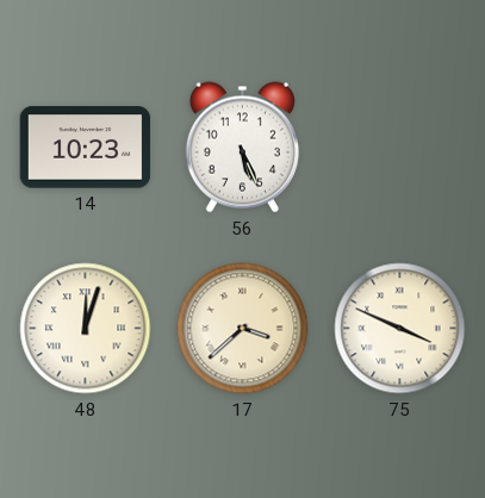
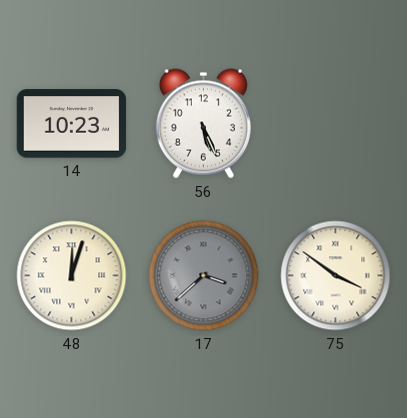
17 dial: cream -> grey (204, 276)
75: 3:49 -> 3:51 (336, 276)
